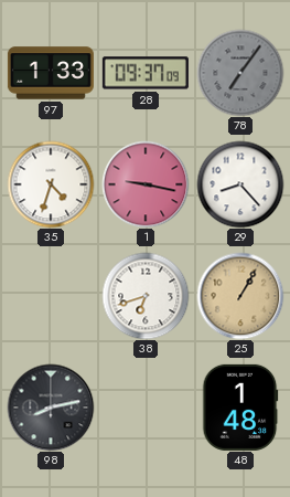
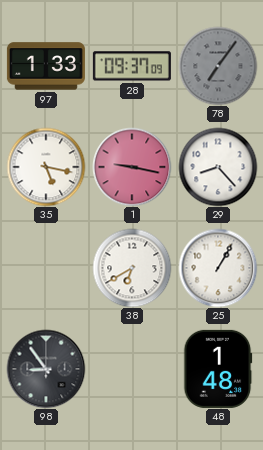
35: 4:33 -> 5:17 (46, 167)
38: 6:42 -> 6:40 (132, 268)
25 dial: champagne -> white (218, 268)
98: 8:13 -> 8:54 (46, 369)
